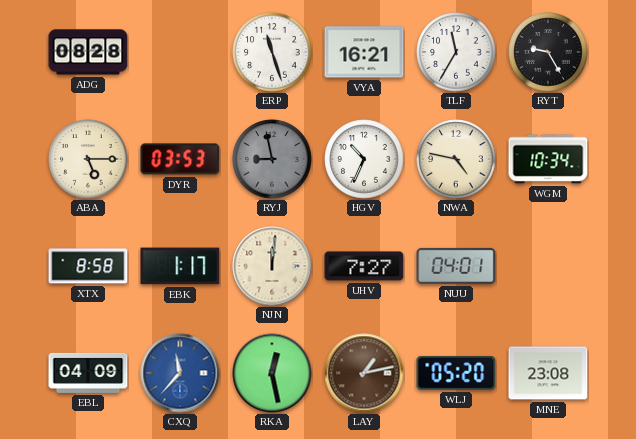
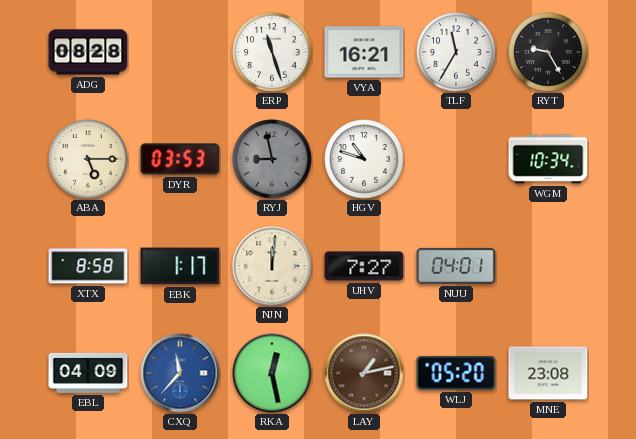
HGV: 10:34 -> 10:48 (364, 159)
NWA: 4:47 -> none (456, 159)
